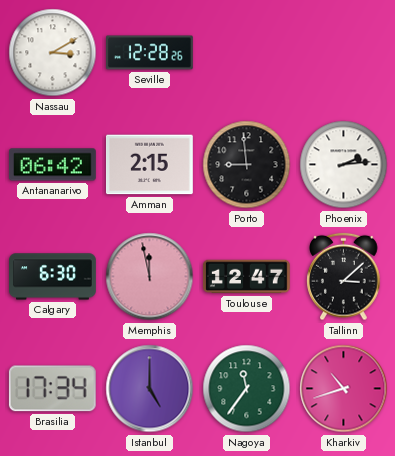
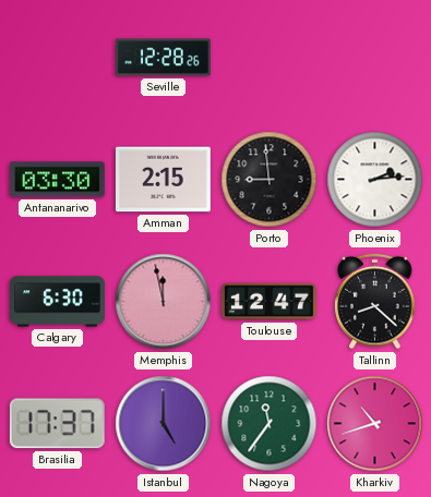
Nassau: 3:10 -> none (53, 53)
Antananarivo: 06:42 -> 03:30 (57, 180)
Tallinn: 3:08 -> 8:22 (375, 302)
Brasilia: 17:34 -> 17:37 (57, 424)
